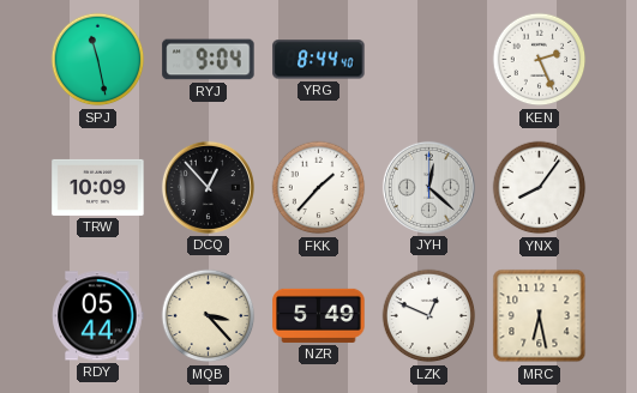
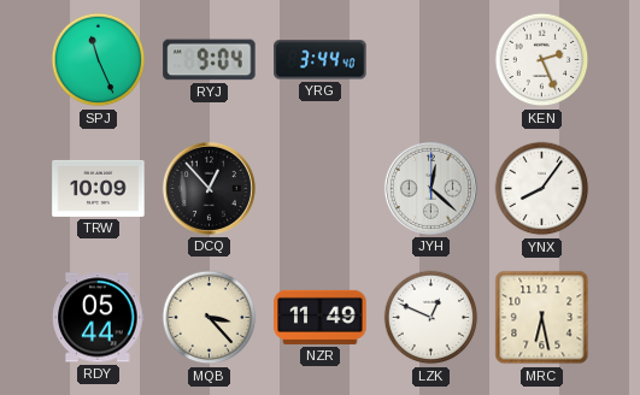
SPJ: 11:28 -> 11:26 (99, 60)
YRG: 8:44 -> 3:44 (321, 60)
FKK: 1:37 -> none (319, 188)
NZR: 5:49 -> 11:49 (321, 317)
